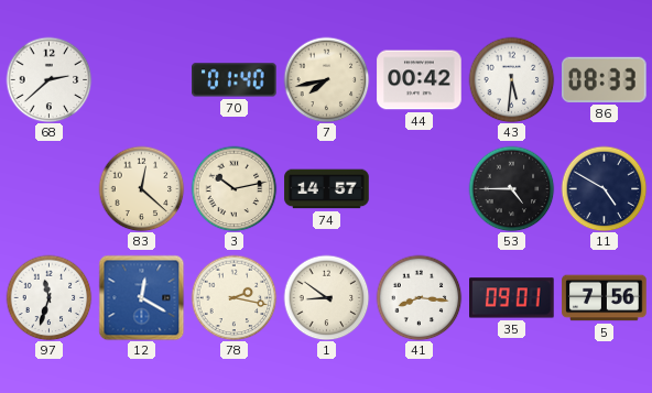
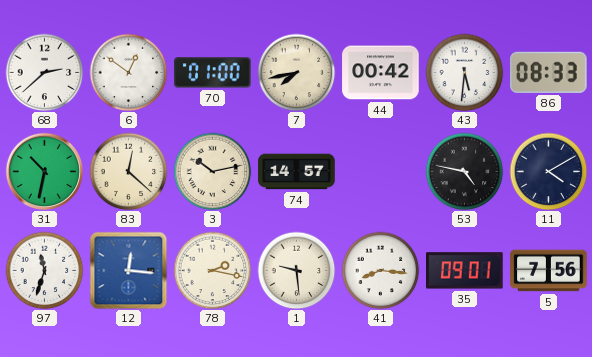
6: none -> 12:51 (128, 72)
70: 01:40 -> 01:00 (213, 73)
31: none -> 10:32 (44, 171)
53: 4:45 -> 4:47 (464, 171)
11: 4:50 -> 4:10 (548, 171)
12: 12:20 -> 12:16 (128, 270)
1: 8:51 -> 9:29 (296, 270)
